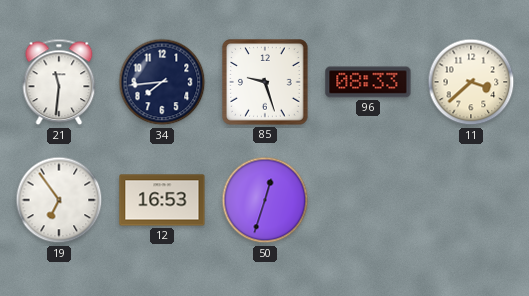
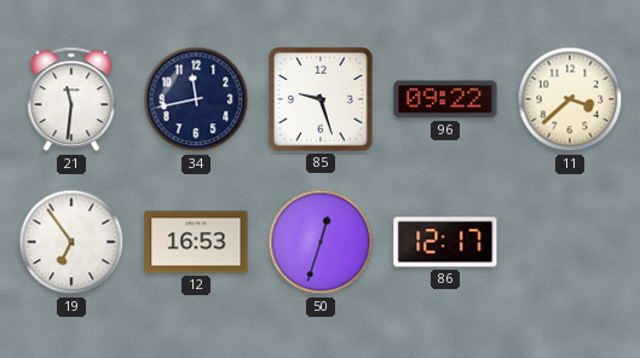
34: 7:44 -> 11:43 (196, 99)
96: 08:33 -> 09:22 (445, 99)
86: none -> 12:17 (445, 242)
